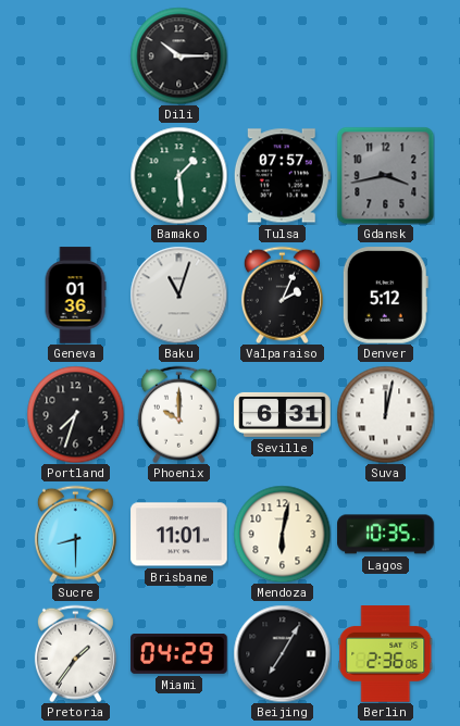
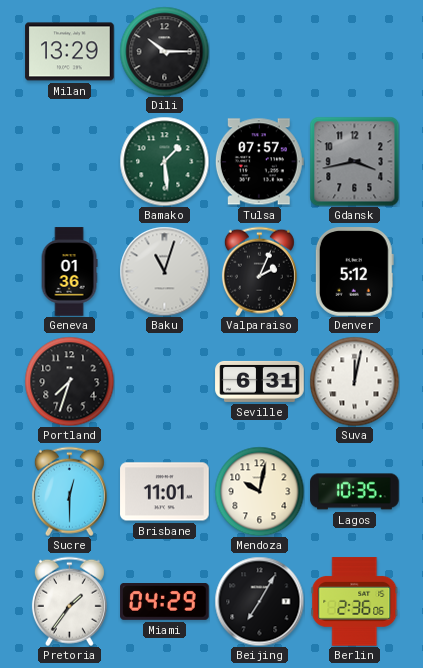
Milan: none -> 13:29 (70, 52)
Phoenix: 10:00 -> none (178, 414)
Sucre: 8:30 -> 12:30 (69, 491)
Mendoza: 6:02 -> 10:02 (259, 491)
